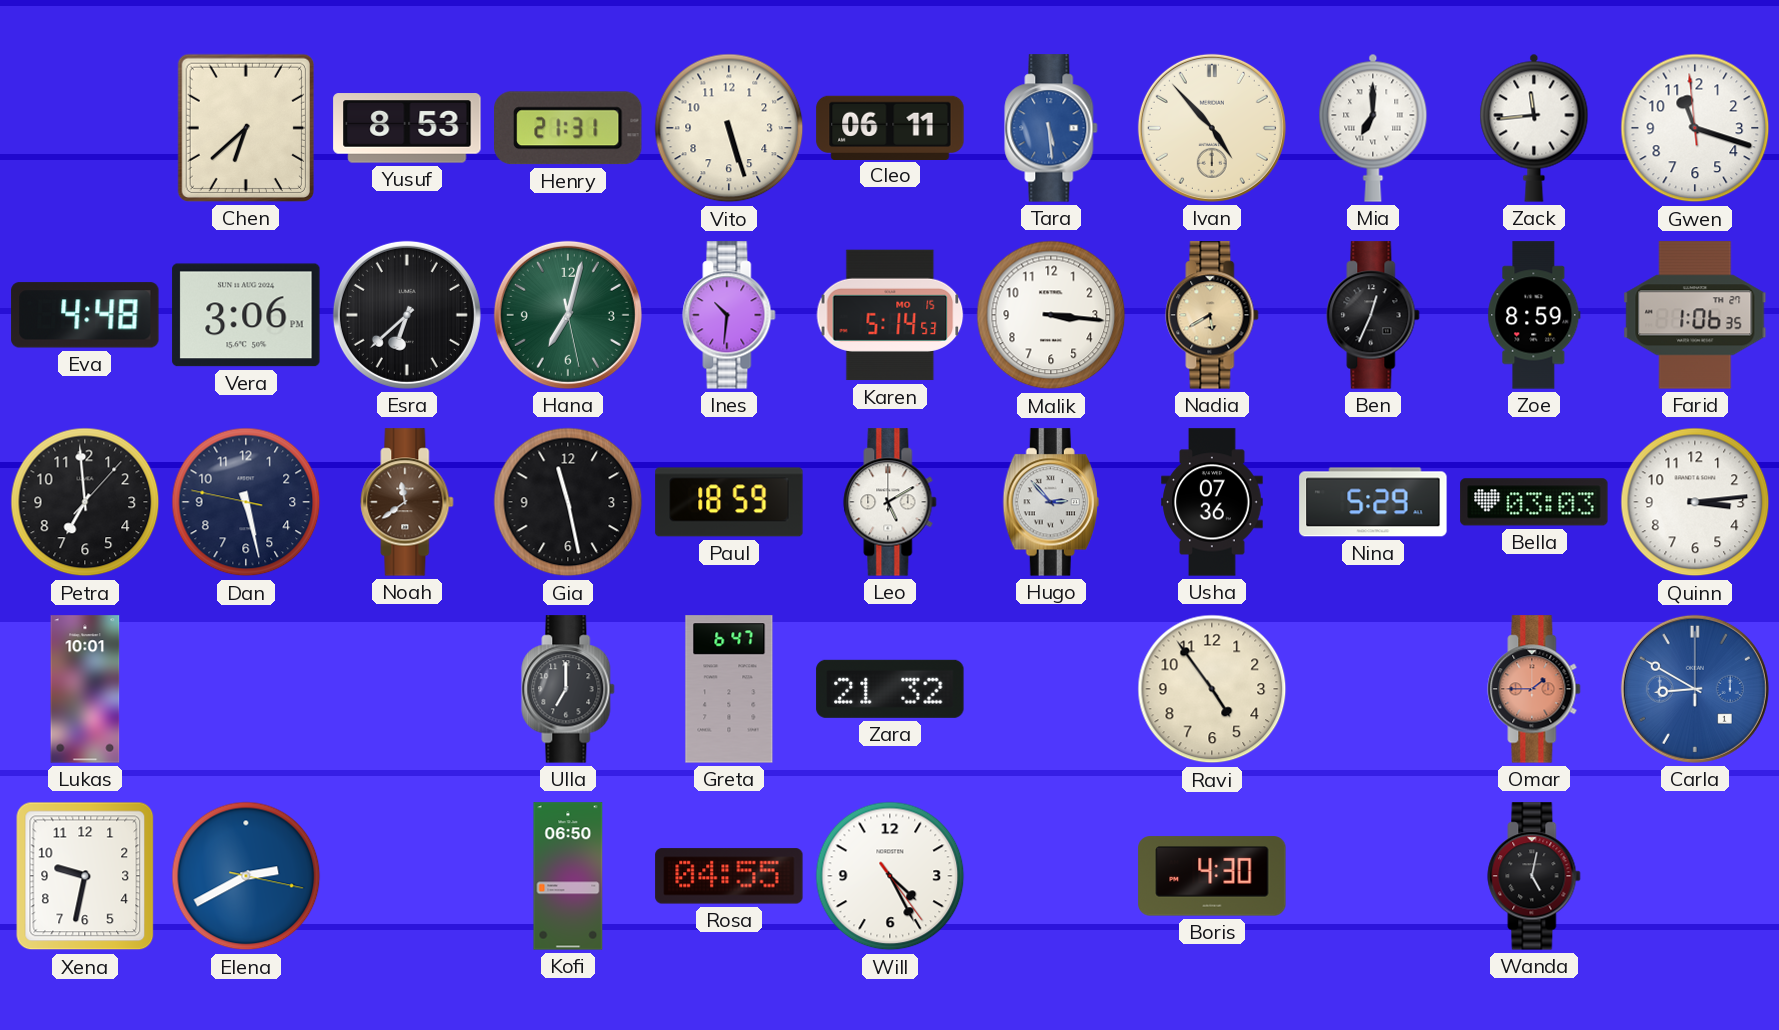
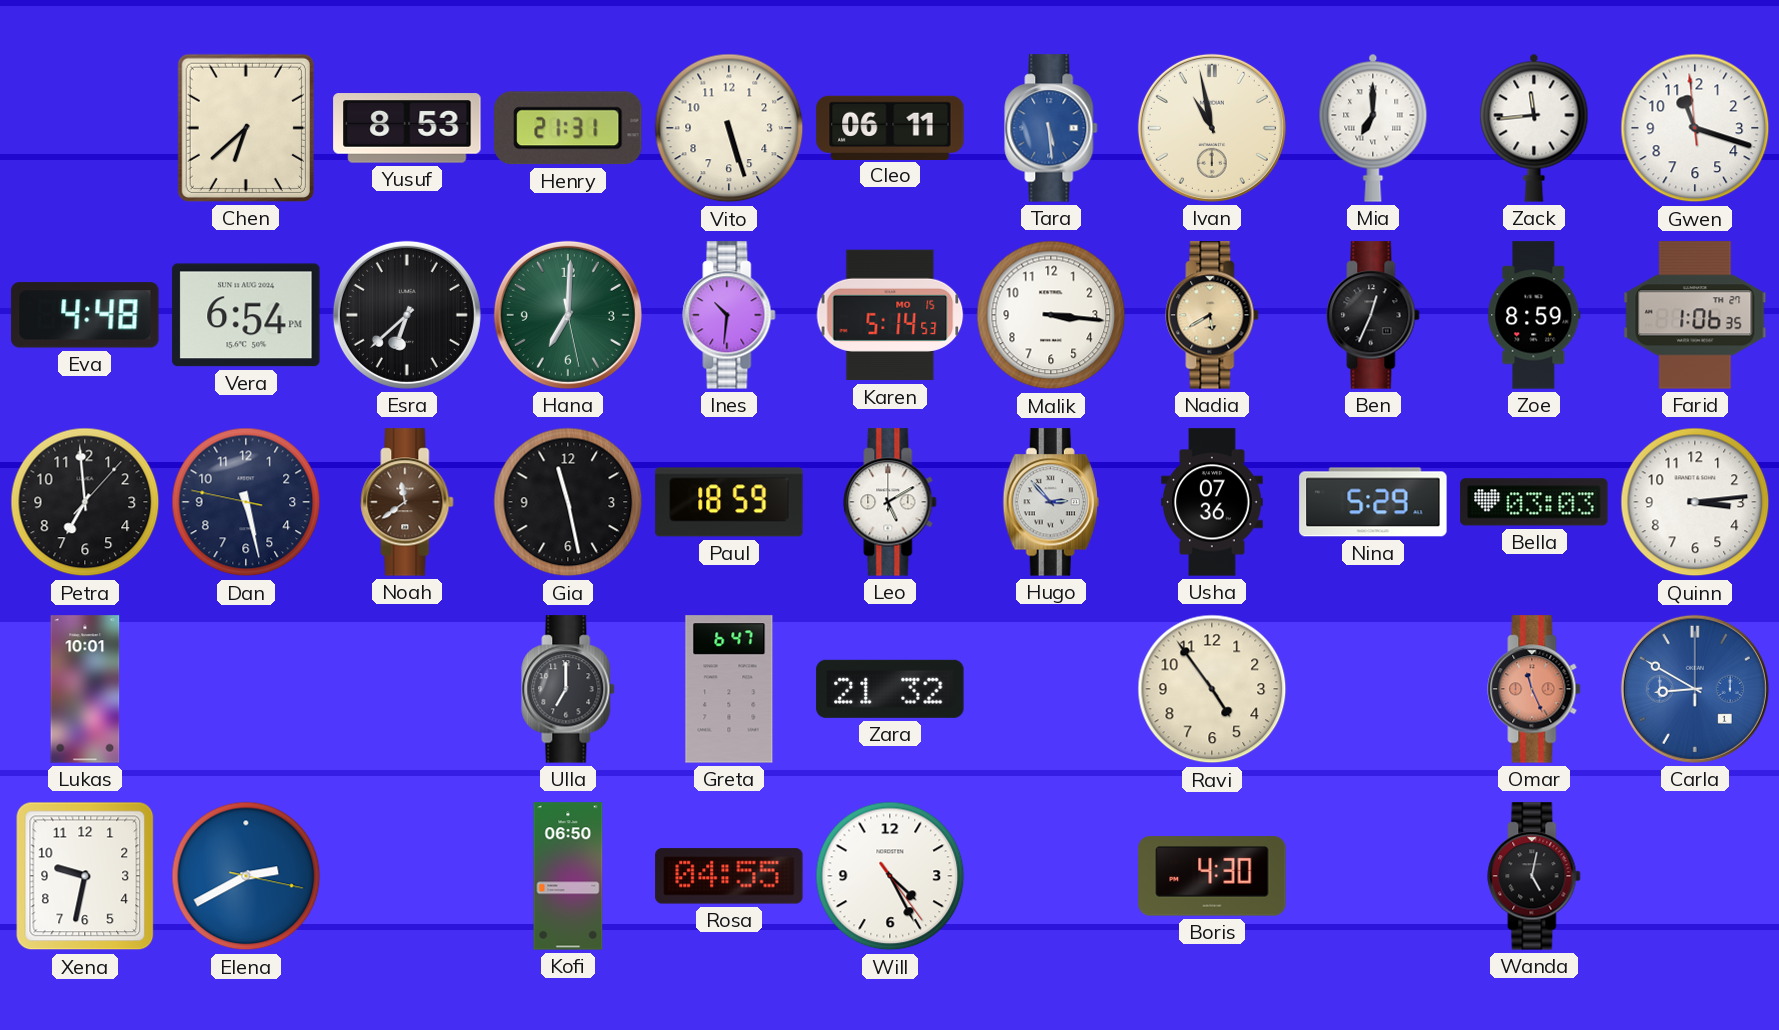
Ivan: 4:53 -> 10:58 (1212, 128)
Vera: 3:06 -> 6:54 (246, 315)
Hana: 7:02 -> 7:00 (568, 315)
Omar: 1:45 -> 11:26 (1534, 689)
